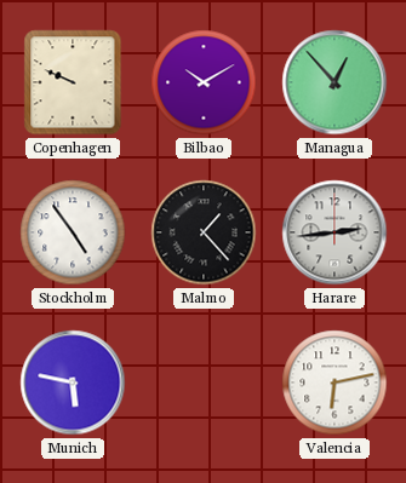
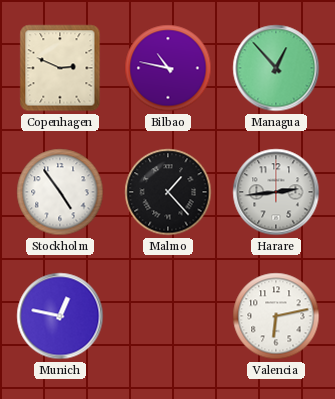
Copenhagen: 9:49 -> 2:49 (60, 68)
Bilbao: 10:10 -> 10:47 (168, 68)
Munich: 5:47 -> 12:47 (60, 316)
